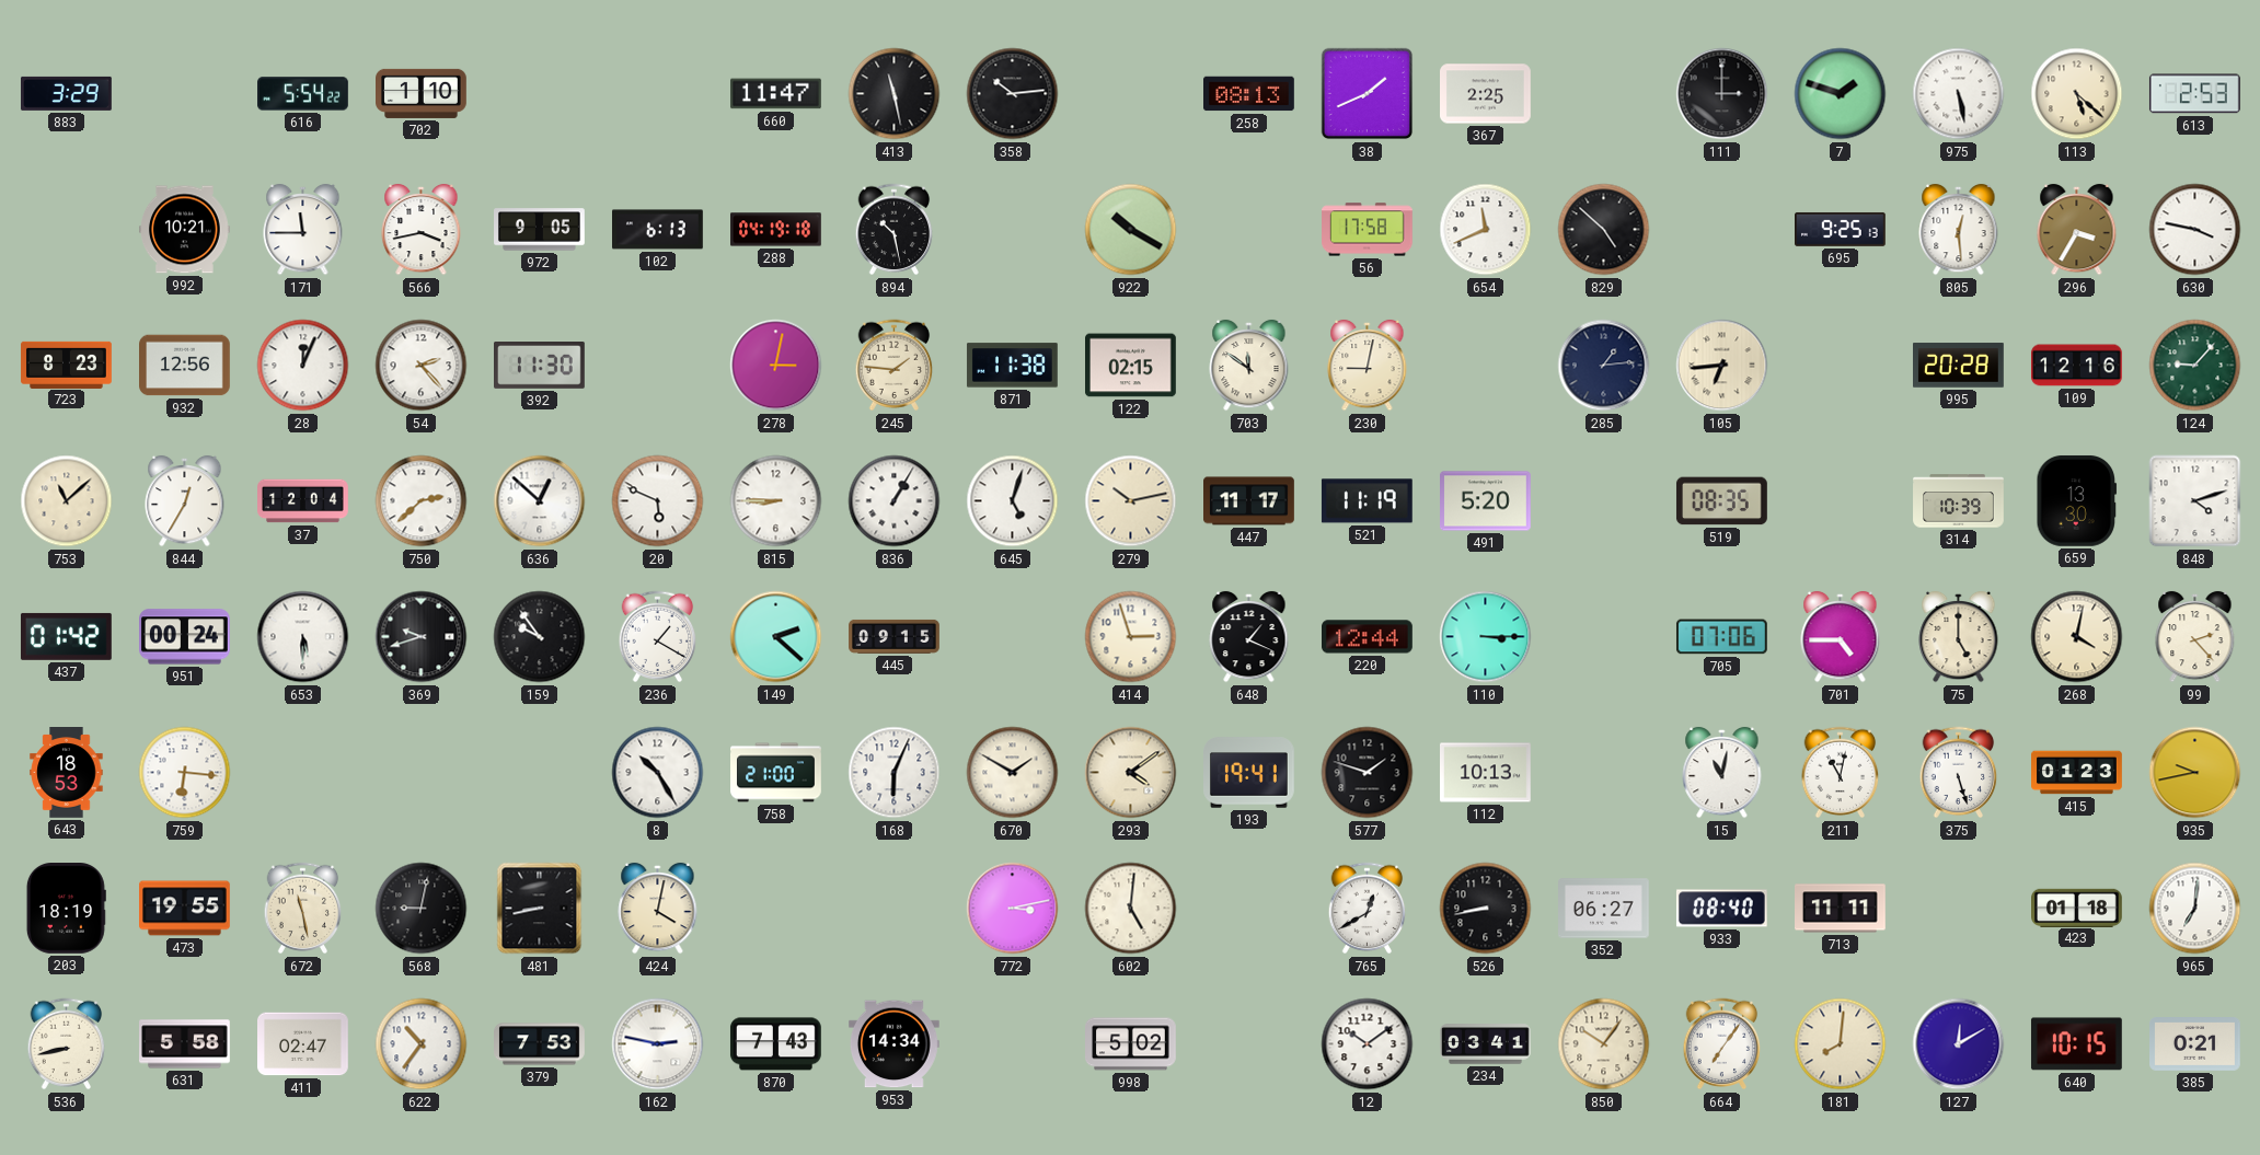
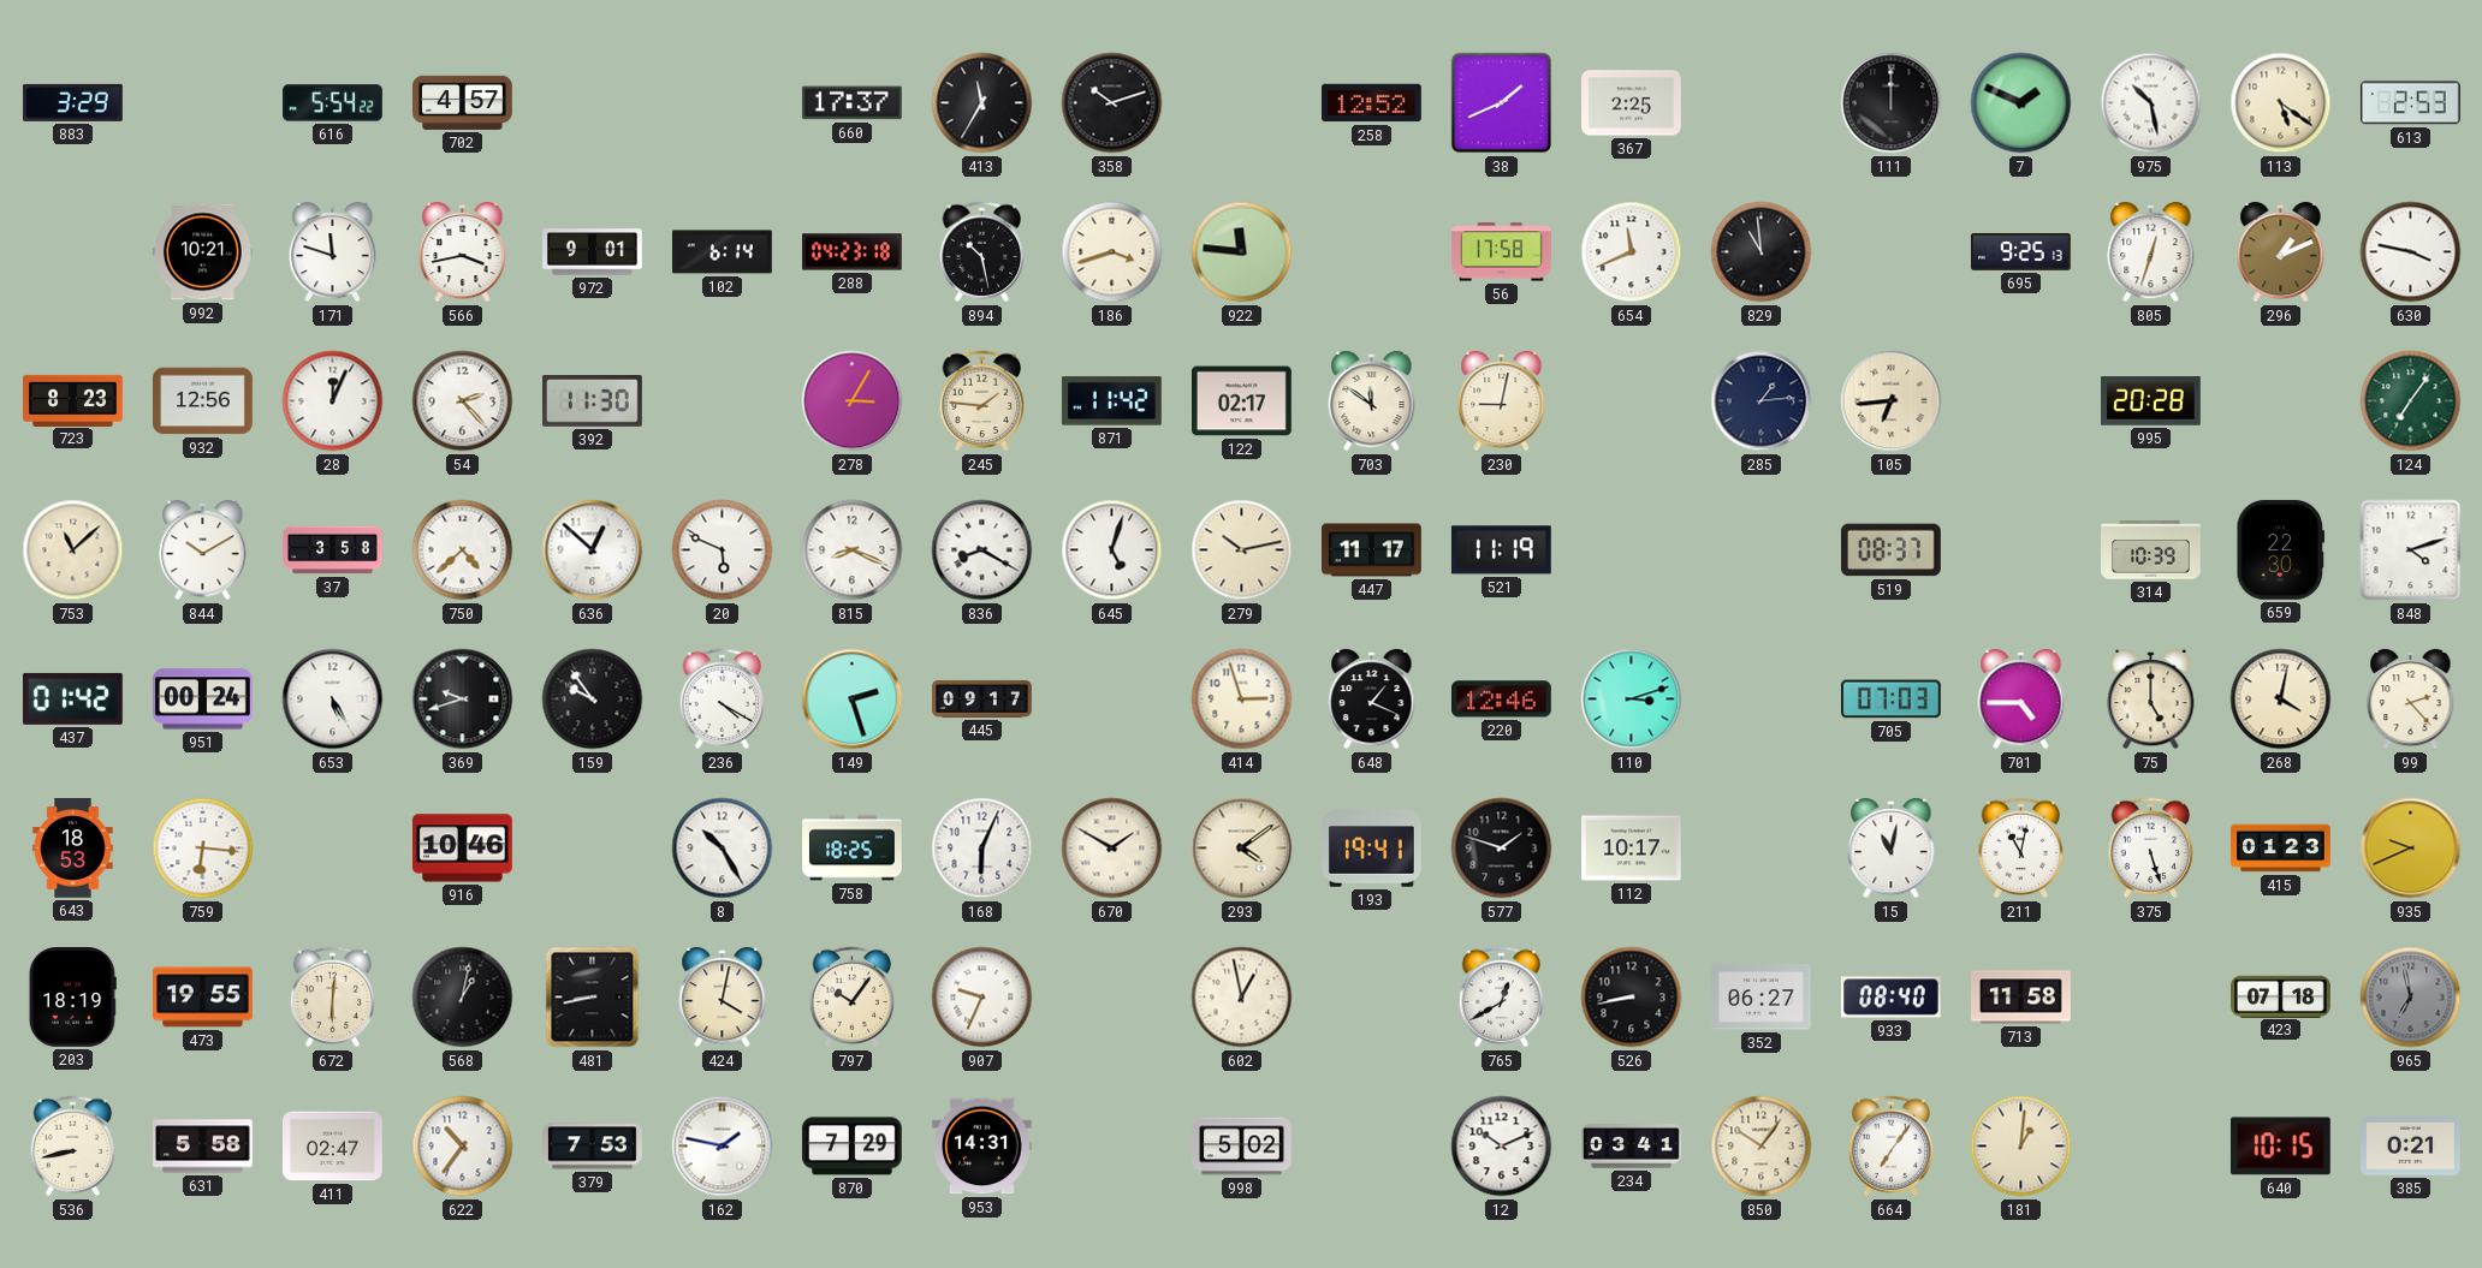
702: 1:10 -> 4:57 (463, 102)
660: 11:47 -> 17:37 (853, 103)
413: 11:28 -> 11:35 (982, 103)
358: 10:14 -> 10:12 (1112, 103)
258: 08:13 -> 12:52 (1372, 103)
111: 3:00 -> 12:00 (1892, 103)
7: 1:48 -> 1:49 (2021, 103)
975: 5:28 -> 10:28 (2151, 103)
113: 5:22 -> 5:21 (2281, 103)
171: 11:45 -> 11:48 (333, 252)
972: 9:05 -> 9:01 (593, 252)
102: 6:13 -> 6:14 (723, 252)
288: 04:19 -> 04:23 (853, 252)
186: none -> 3:42 (1112, 252)
922: 10:20 -> 11:46 (1242, 252)
829: 4:52 -> 10:59 (1762, 252)
805: 12:29 -> 12:33 (2151, 252)
296: 3:35 -> 1:11 (2281, 252)
278: 3:02 -> 3:05 (853, 401)
871: 11:38 -> 11:42 (1111, 401)
122: 02:15 -> 02:17 (1242, 401)
109: 12:16 -> none (2077, 366)
124: 9:07 -> 7:06 (2411, 401)
844: 12:35 -> 10:10 (203, 550)
37: 12:04 -> 3:58 (333, 550)
750: 2:38 -> 4:38 (463, 550)
815: 8:45 -> 8:19 (853, 550)
836: 1:05 -> 8:20 (982, 550)
491: 5:20 -> none (1486, 501)
519: 08:35 -> 08:37 (1892, 550)
659: 13:30 -> 22:30 (2281, 549)
653: 5:30 -> 5:25 (333, 700)
236: 1:20 -> 4:20 (723, 700)
149: 2:22 -> 2:27 (853, 700)
445: 09:15 -> 09:17 (982, 698)
220: 12:44 -> 12:46 (1502, 700)
110: 3:15 -> 3:12 (1632, 700)
705: 07:06 -> 07:03 (1890, 700)
916: none -> 10:46 (463, 849)
758: 21:00 -> 18:25 (853, 849)
112: 10:13 -> 10:17 (1632, 849)
935: 9:43 -> 9:41 (2411, 849)
672: 11:28 -> 6:01 (333, 998)
568: 9:02 -> 1:02 (463, 998)
797: none -> 10:06 (853, 998)
907: none -> 9:34 (982, 998)
772: 3:13 -> none (1013, 909)
602: 5:01 -> 12:58 (1242, 998)
713: 11:11 -> 11:58 (2021, 998)
423: 01:18 -> 07:18 (2281, 996)
965: 7:01 -> 6:58 (2411, 998)
965 dial: white -> grey (2411, 998)
162: 2:47 -> 1:47 (723, 1147)
870: 7:43 -> 7:29 (851, 1147)
953: 14:34 -> 14:31 (982, 1147)
12: 10:09 -> 10:11 (1502, 1147)
181: 8:01 -> 1:01 (2021, 1147)
127: 12:10 -> none (1959, 1044)
